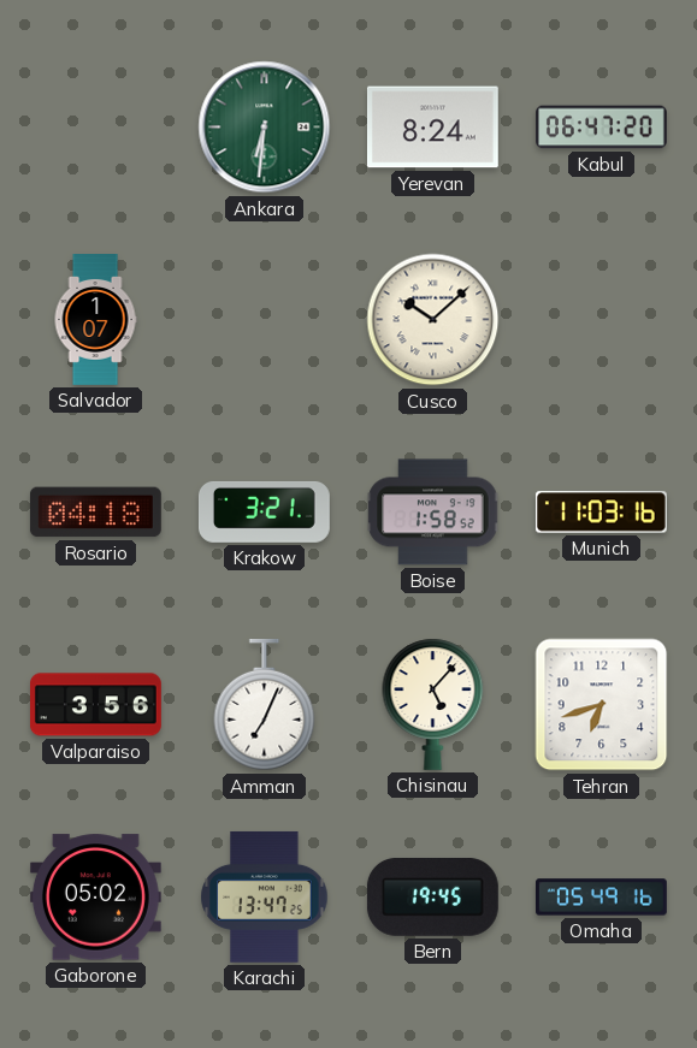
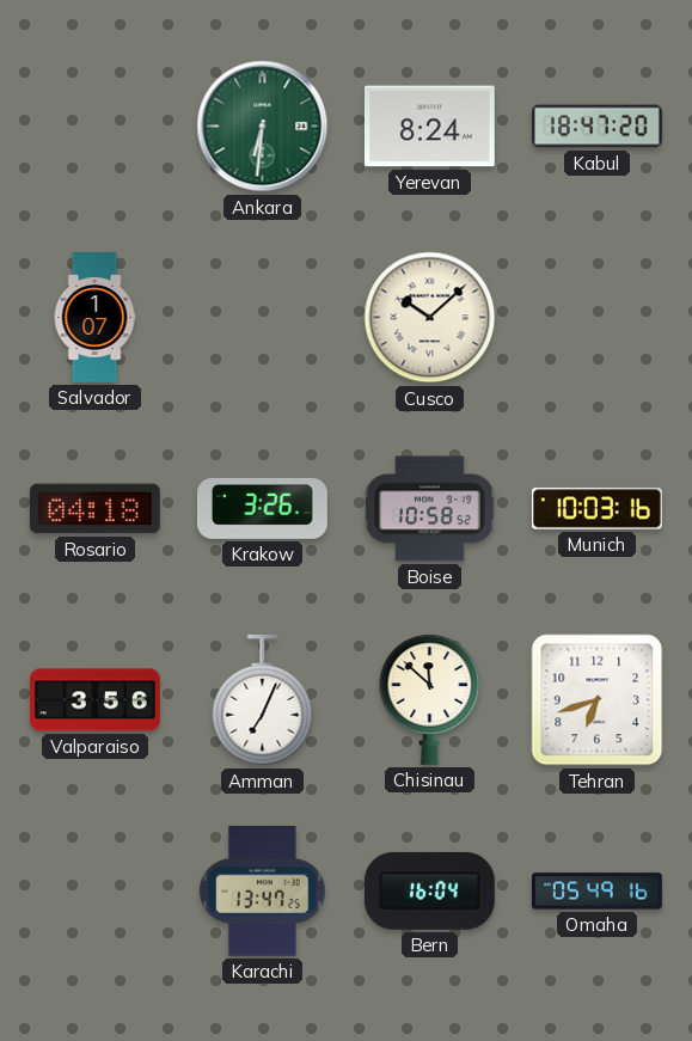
Kabul: 06:47 -> 18:47 (598, 127)
Krakow: 3:21 -> 3:26 (262, 508)
Boise: 1:58 -> 10:58 (430, 509)
Munich: 11:03 -> 10:03 (596, 509)
Chisinau: 5:07 -> 11:52 (430, 699)
Gaborone: 05:02 -> none (95, 898)
Bern: 19:45 -> 16:04 (429, 890)
